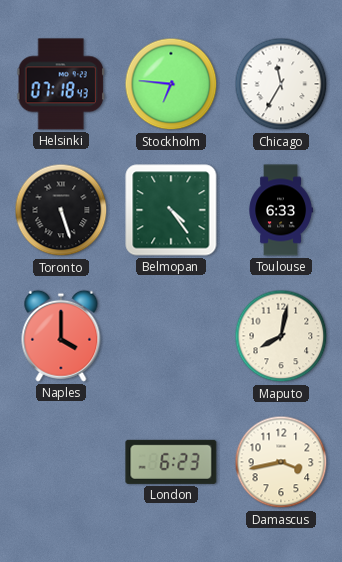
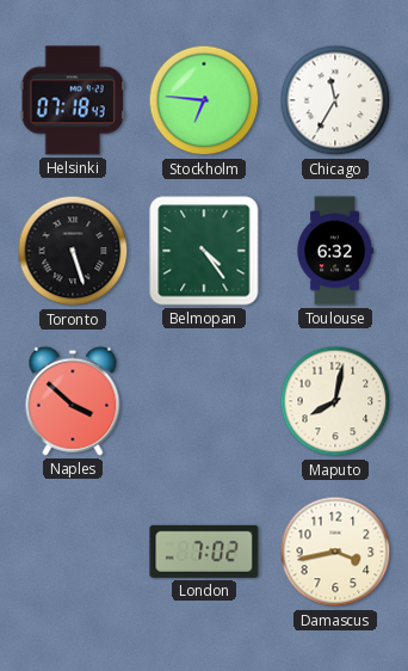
Toulouse: 6:33 -> 6:32 (335, 251)
Naples: 4:00 -> 3:52 (73, 401)
London: 6:23 -> 7:02 (204, 552)
